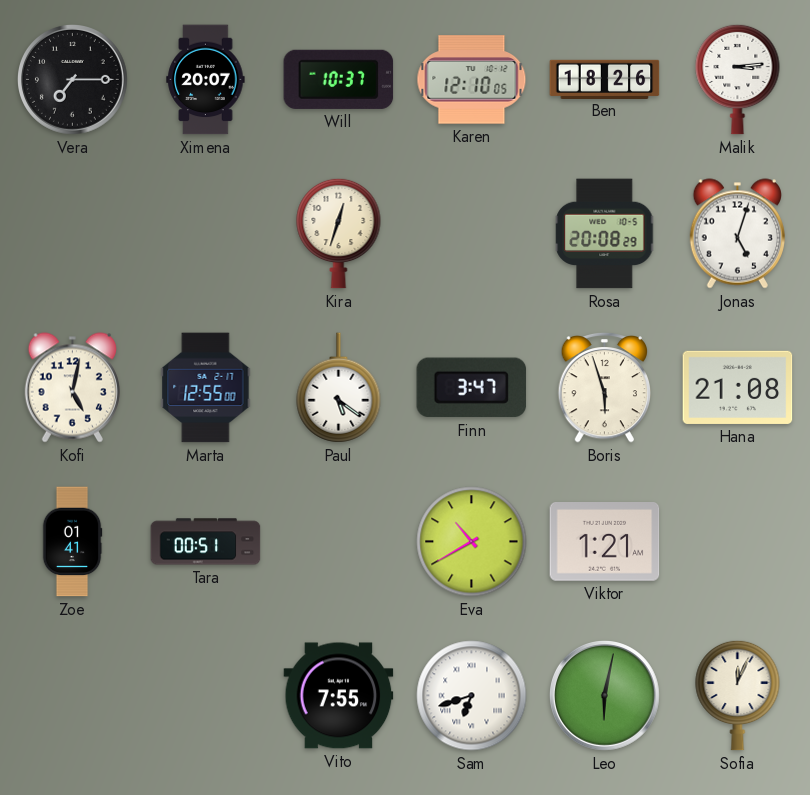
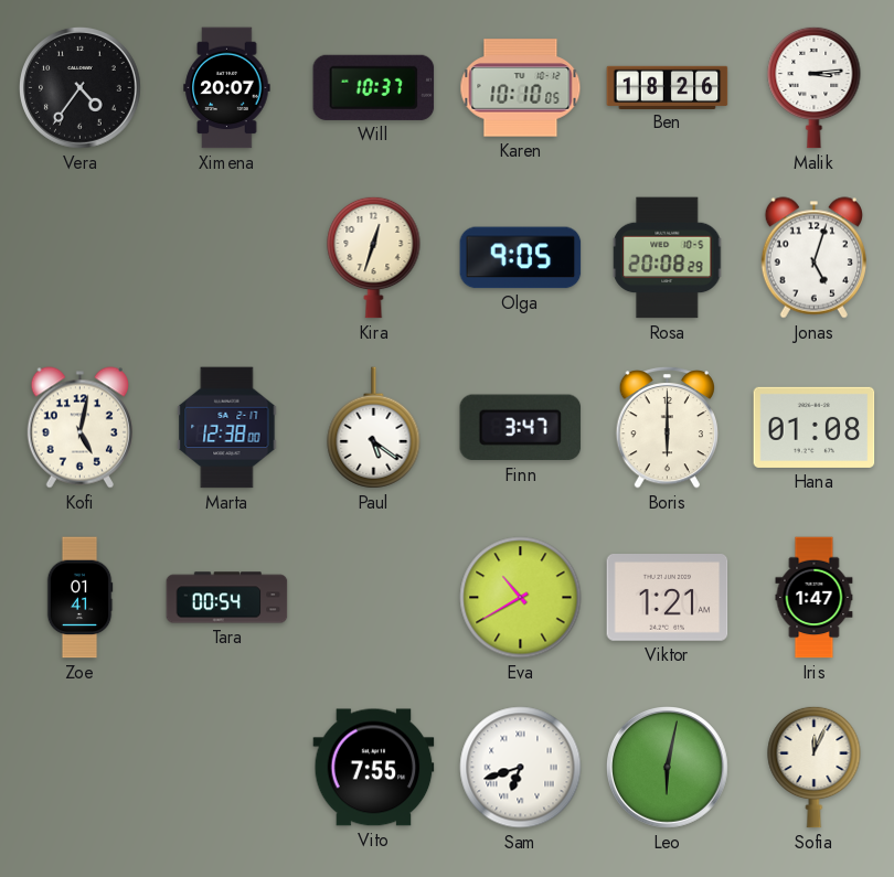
Vera: 7:15 -> 4:36 (81, 88)
Karen: 12:10 -> 10:10 (521, 88)
Olga: none -> 9:05 (521, 258)
Marta: 12:55 -> 12:38 (227, 428)
Boris: 5:57 -> 6:00 (667, 427)
Hana: 21:08 -> 01:08 (815, 427)
Tara: 00:51 -> 00:54 (227, 598)
Iris: none -> 1:47 (815, 598)
